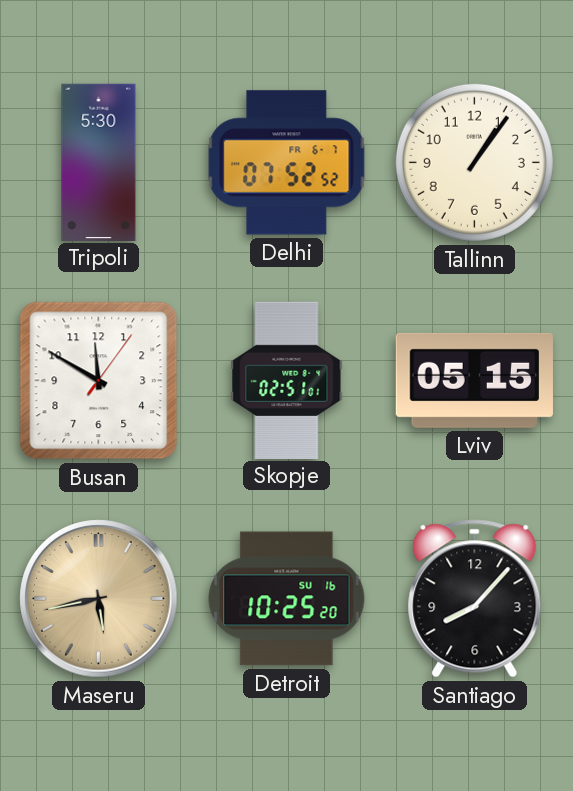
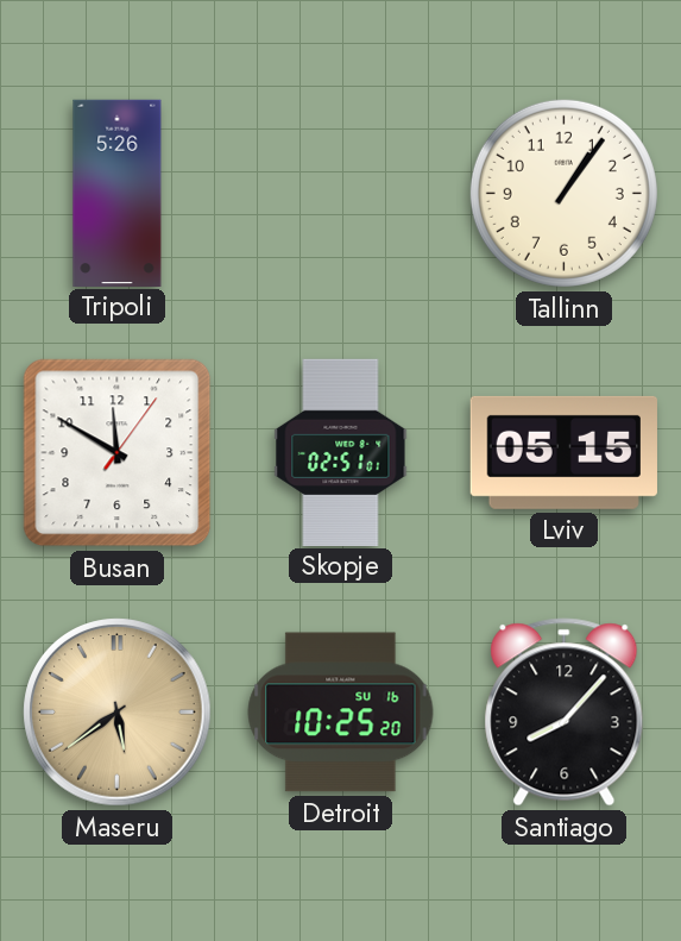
Tripoli: 5:30 -> 5:26 (118, 193)
Delhi: 07:52 -> none (287, 163)
Maseru: 5:43 -> 5:39 (118, 713)
